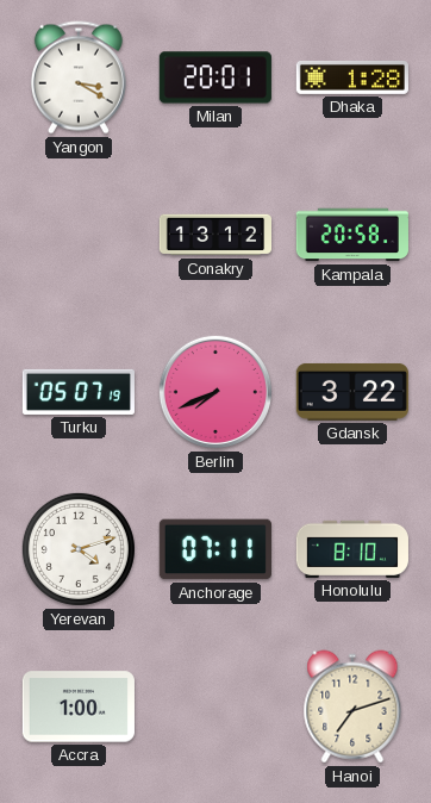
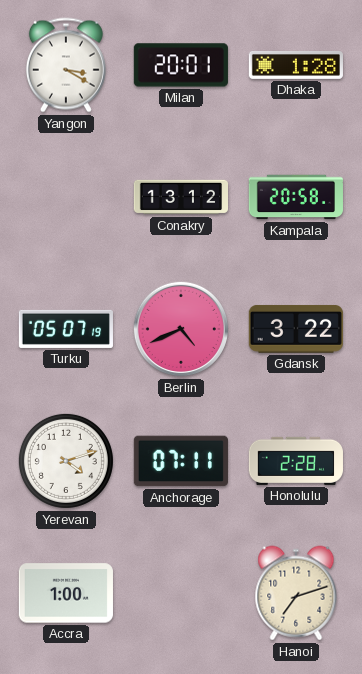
Berlin: 7:41 -> 4:41 (181, 329)
Honolulu: 8:10 -> 2:28 (296, 461)
